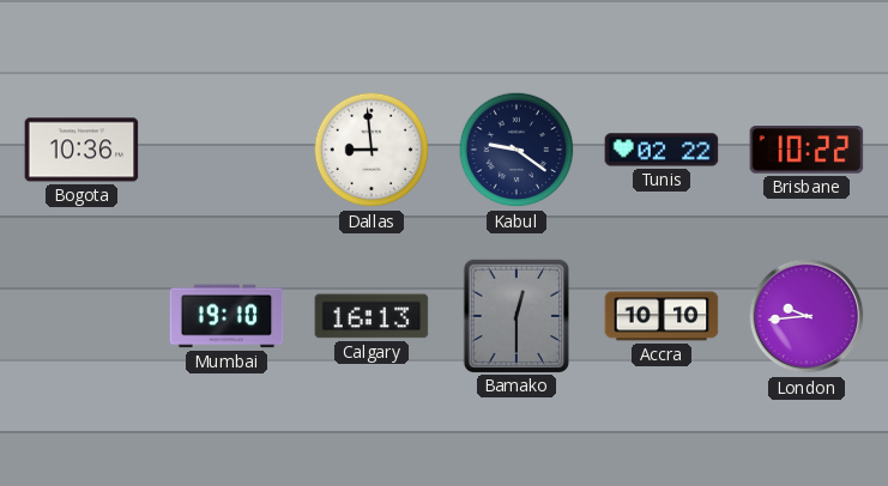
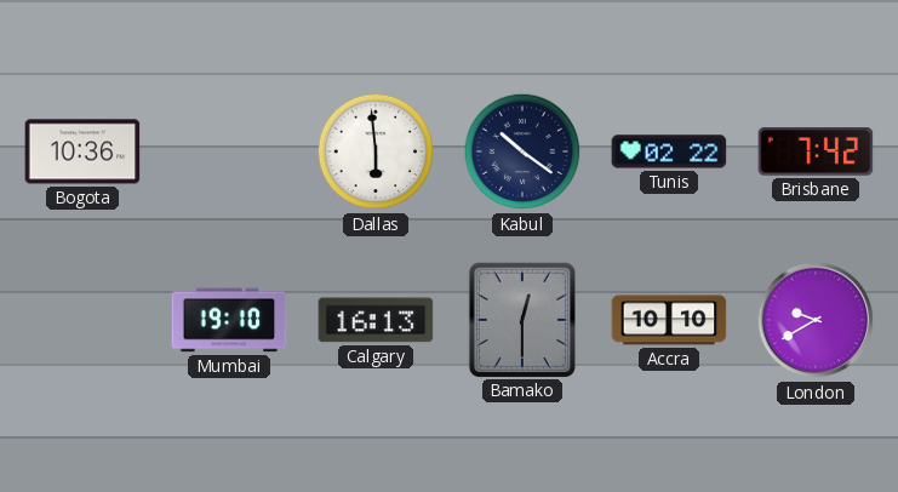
Dallas: 8:59 -> 5:59 (376, 151)
Kabul: 9:21 -> 10:21 (522, 151)
Brisbane: 10:22 -> 7:42 (816, 151)
London: 9:44 -> 9:40 (816, 320)
